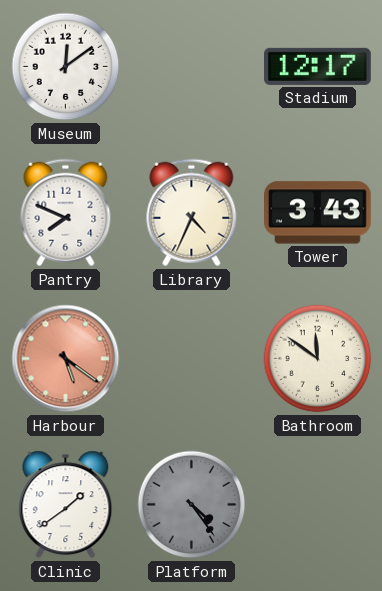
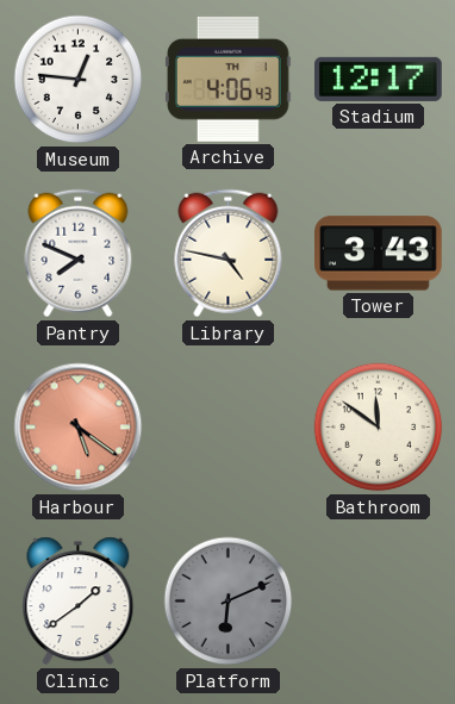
Museum: 12:09 -> 12:46 (79, 80)
Archive: none -> 4:06 (227, 79)
Library: 4:34 -> 4:47 (229, 254)
Platform: 4:24 -> 6:11 (229, 602)
